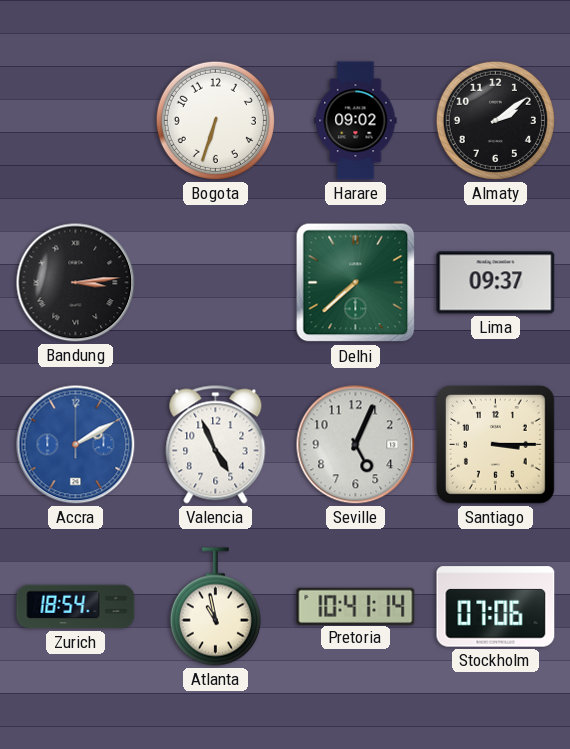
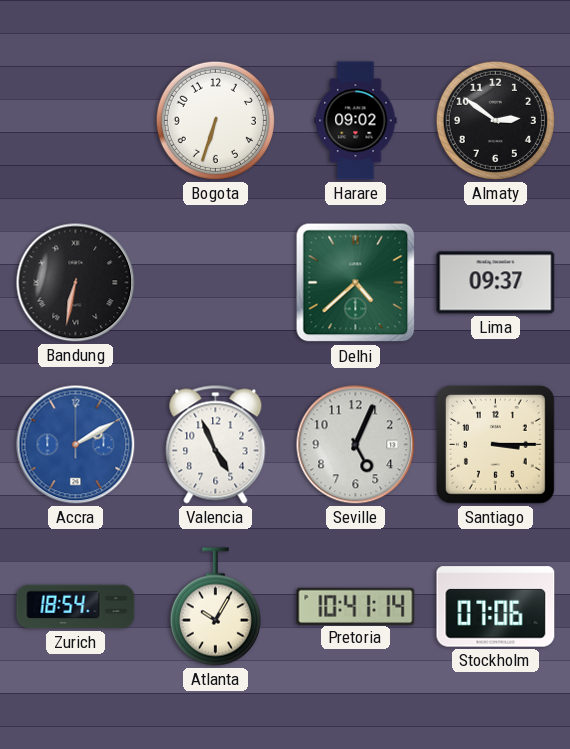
Almaty: 2:09 -> 2:51 (495, 120)
Bandung: 3:14 -> 6:32 (76, 283)
Delhi: 7:38 -> 4:38 (356, 283)
Atlanta: 10:58 -> 10:05 (215, 607)
